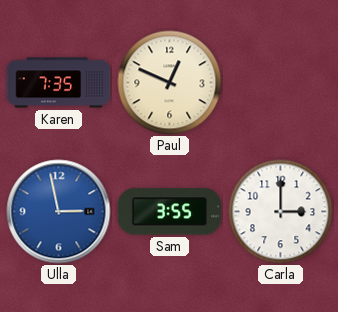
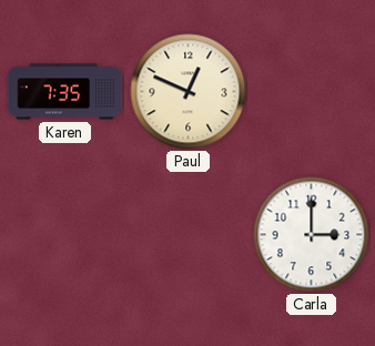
Ulla: 2:58 -> none (59, 212)
Sam: 3:55 -> none (170, 212)
